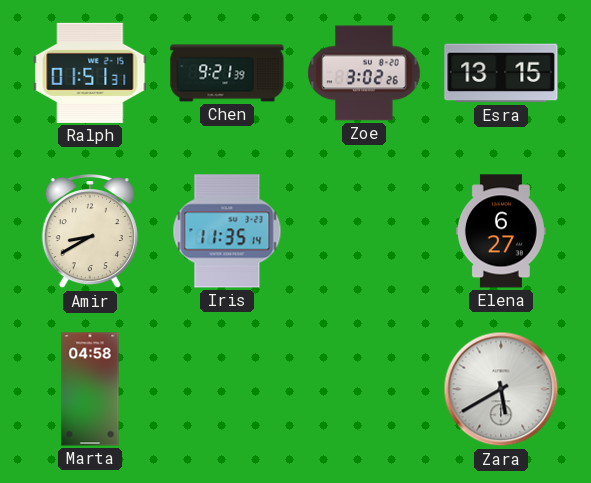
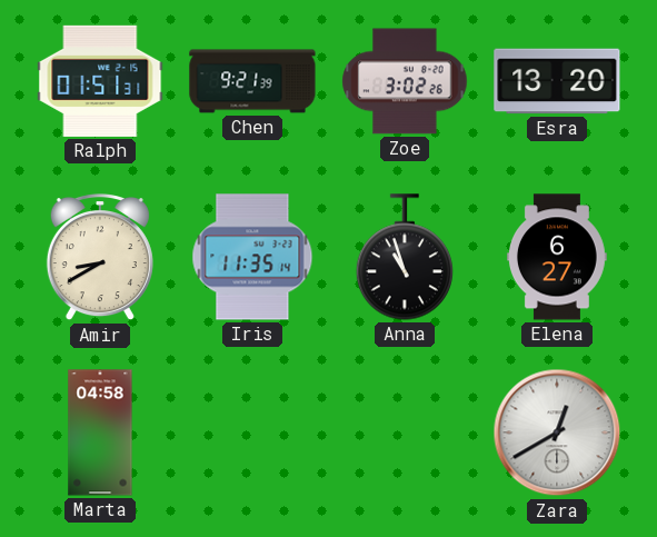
Esra: 13:15 -> 13:20 (557, 81)
Anna: none -> 10:57 (405, 257)
Zara: 5:40 -> 12:40 (557, 432)
